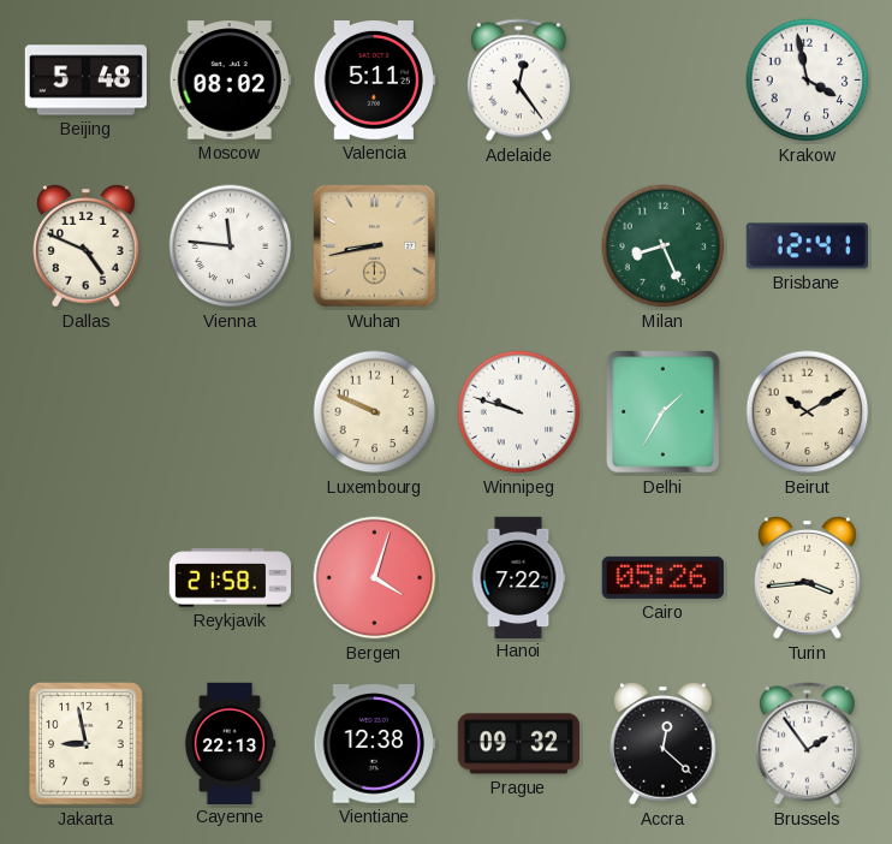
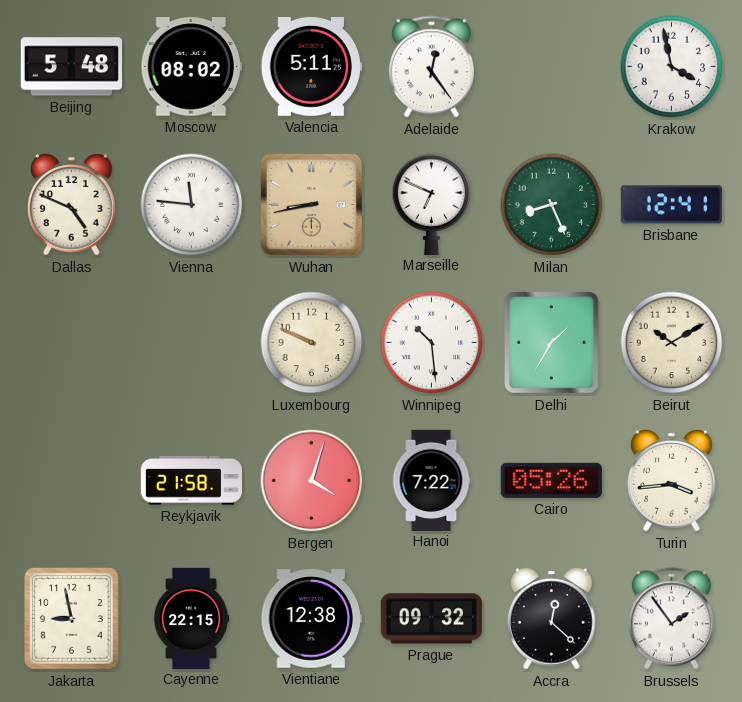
Marseille: none -> 6:49 (432, 204)
Winnipeg: 9:48 -> 10:29 (432, 343)
Cayenne: 22:13 -> 22:15 (191, 618)
